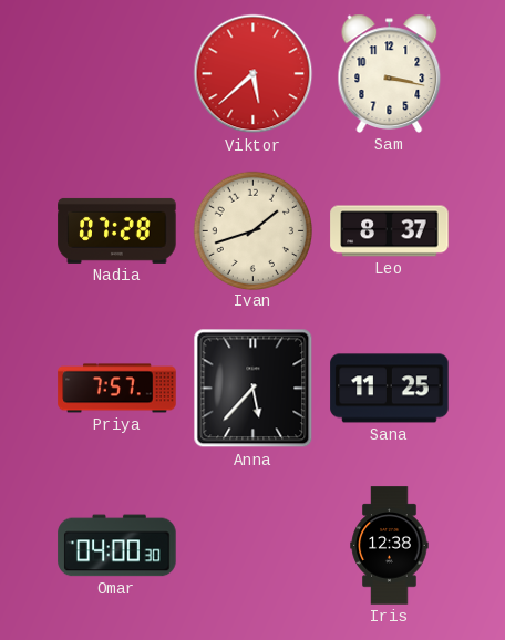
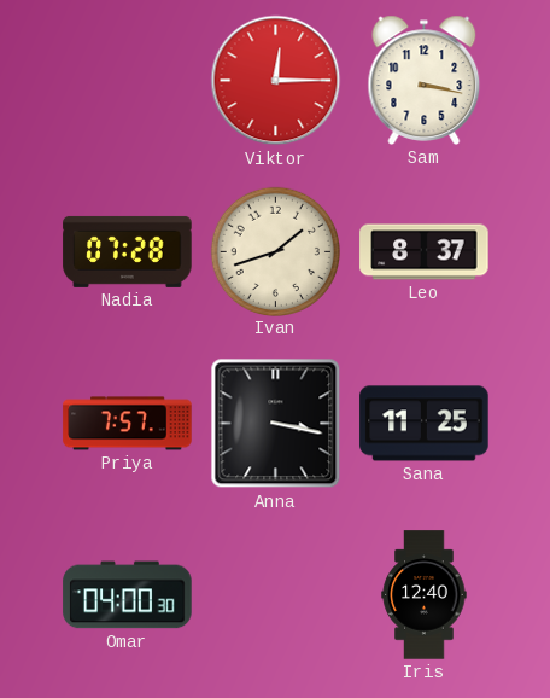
Viktor: 5:38 -> 12:15 (276, 81)
Anna: 5:37 -> 3:17 (276, 424)
Iris: 12:38 -> 12:40 (425, 595)
